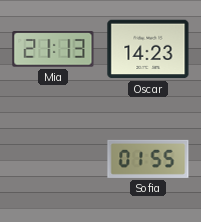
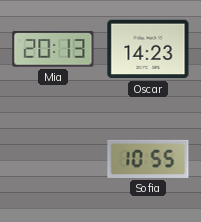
Mia: 21:13 -> 20:13 (53, 49)
Sofia: 01:55 -> 10:55 (148, 159)
